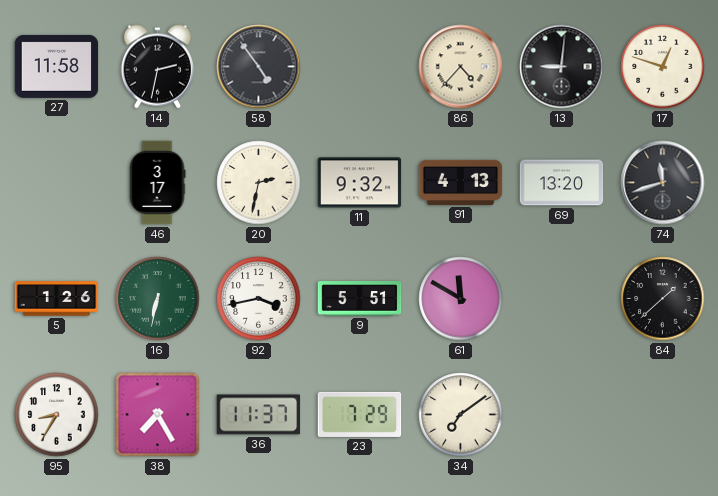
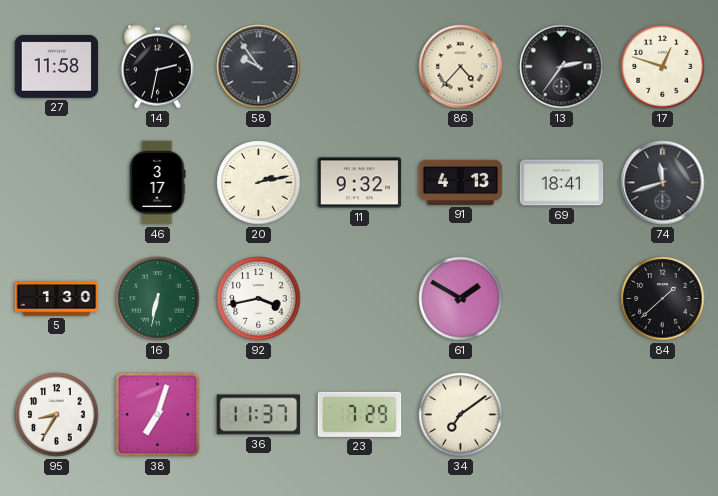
58: 4:54 -> 9:54 (259, 67)
13: 9:01 -> 2:36 (562, 67)
20: 2:32 -> 2:13 (259, 183)
69: 13:20 -> 18:41 (562, 183)
5: 1:26 -> 1:30 (57, 299)
9: 5:51 -> none (360, 299)
61: 11:50 -> 1:50 (461, 299)
38: 7:25 -> 7:03 (158, 415)
